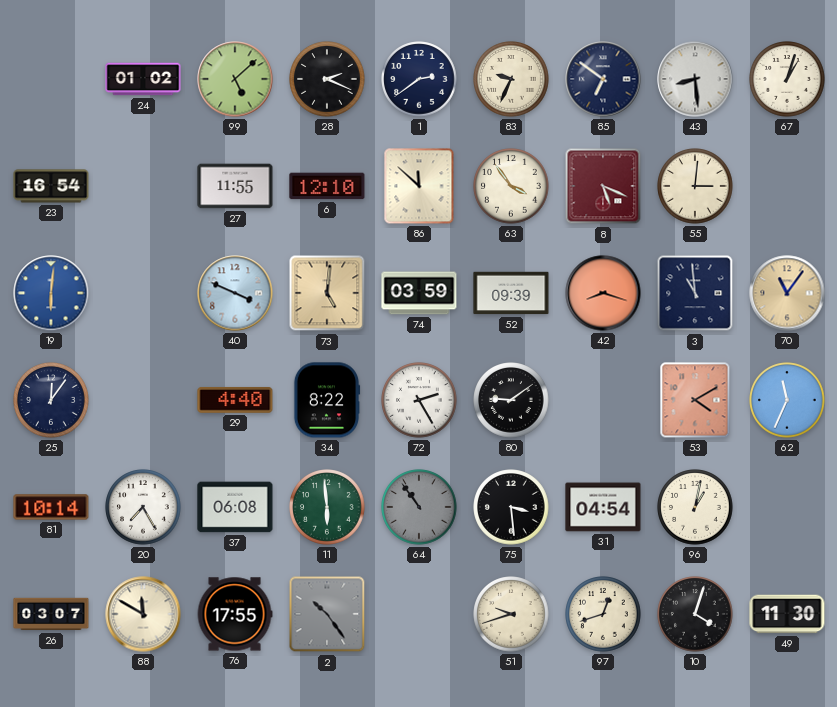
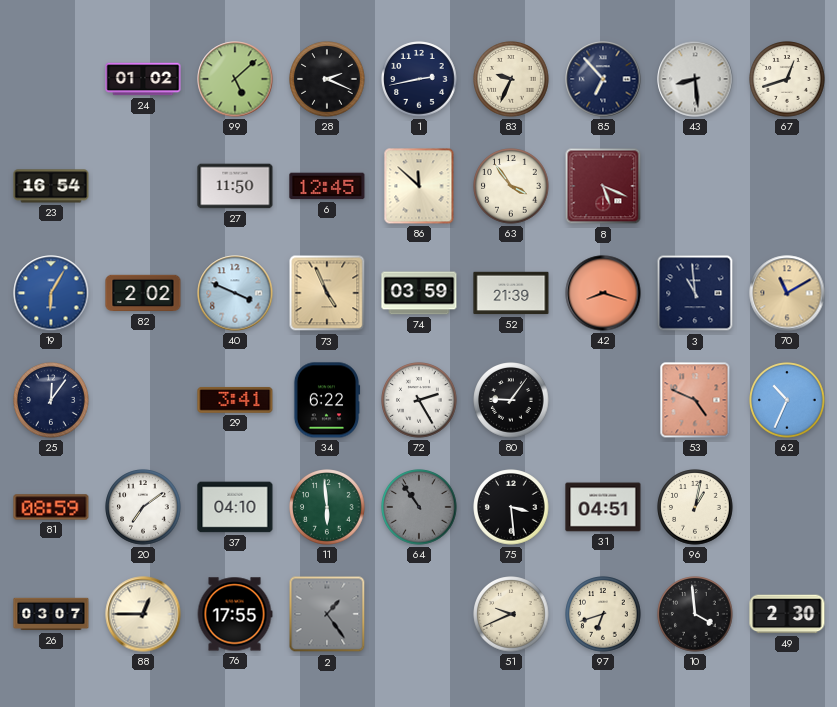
1: 2:39 -> 2:43 (419, 79)
85: 6:51 -> 6:53 (603, 79)
67: 1:03 -> 12:42 (787, 79)
27: 11:55 -> 11:50 (235, 186)
6: 12:10 -> 12:45 (327, 186)
55: 3:01 -> none (695, 186)
19: 6:01 -> 6:05 (51, 293)
82: none -> 2:02 (143, 293)
73: 5:01 -> 4:56 (327, 293)
52: 09:39 -> 21:39 (511, 293)
70: 11:06 -> 11:10 (787, 293)
29: 4:40 -> 3:41 (235, 400)
34: 8:22 -> 6:22 (327, 400)
80: 9:09 -> 9:06 (511, 400)
53: 4:10 -> 4:49 (695, 400)
62: 11:34 -> 10:34 (787, 400)
81: 10:14 -> 08:59 (51, 507)
20: 7:25 -> 7:09 (143, 507)
37: 06:08 -> 04:10 (235, 507)
31: 04:54 -> 04:51 (603, 507)
88: 11:50 -> 12:45 (143, 614)
2: 10:24 -> 1:24 (327, 614)
51: 9:42 -> 9:41 (511, 614)
97: 12:42 -> 6:42 (603, 614)
10: 4:03 -> 3:59 (695, 614)
49: 11:30 -> 2:30 (787, 614)
